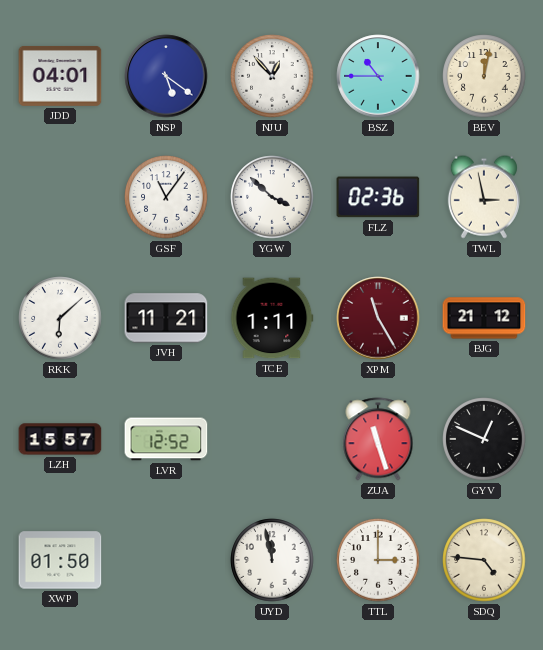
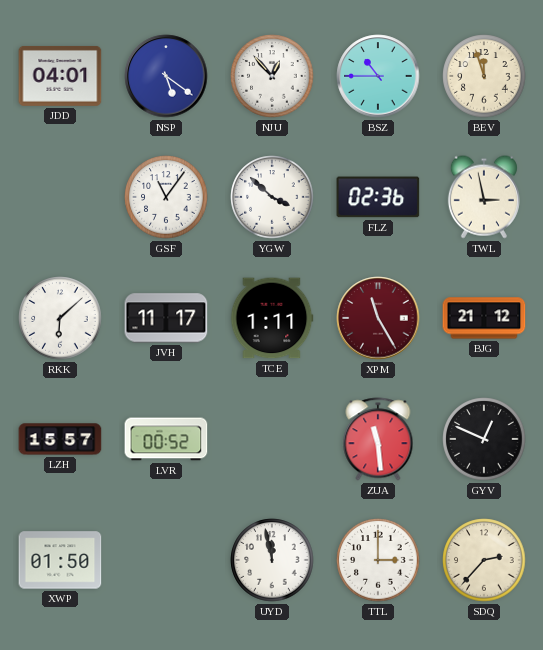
BEV: 12:02 -> 11:57 (484, 76)
JVH: 11:21 -> 11:17 (166, 318)
LVR: 12:52 -> 00:52 (166, 439)
ZUA: 11:27 -> 11:29 (378, 439)
SDQ: 4:46 -> 2:37 (484, 560)
